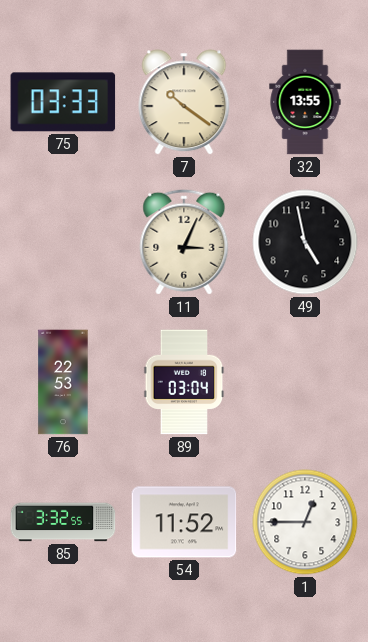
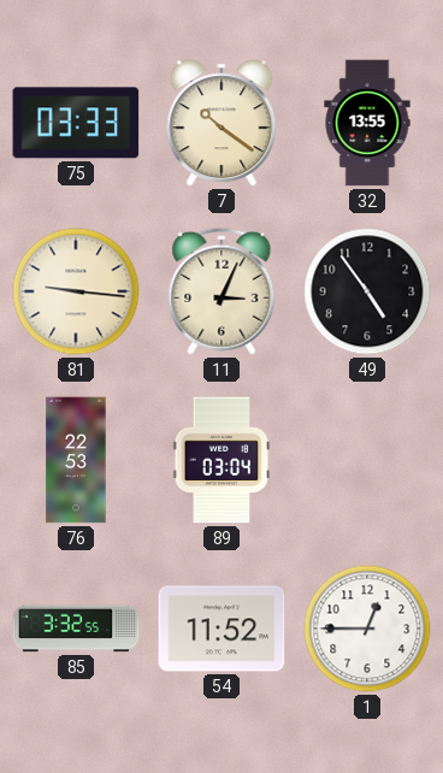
81: none -> 9:16 (76, 291)
49: 4:58 -> 4:54 (367, 291)
